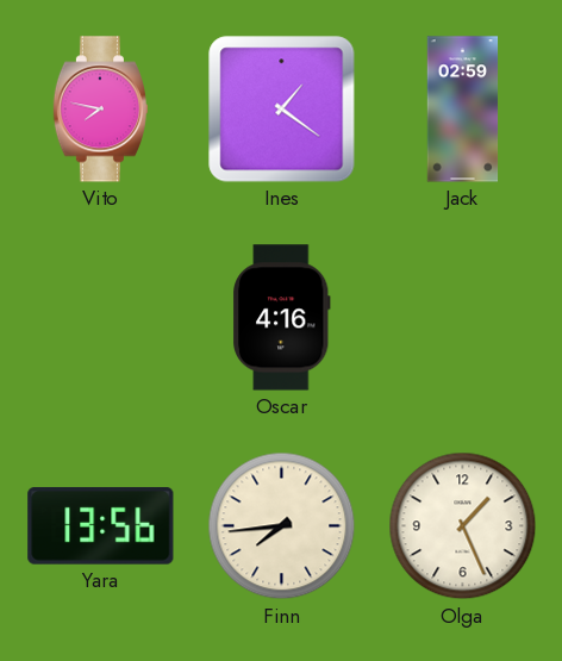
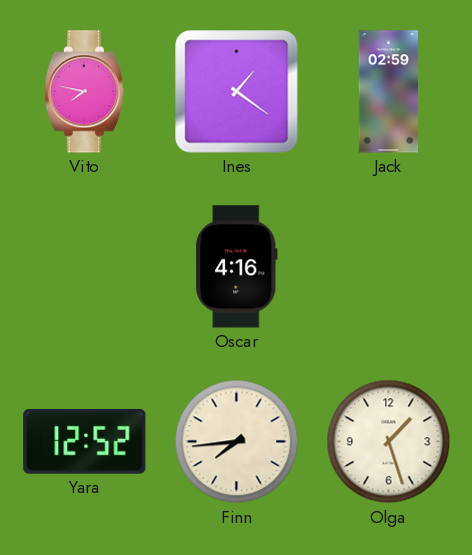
Yara: 13:56 -> 12:52 (85, 441)
Olga: 1:26 -> 1:27 (389, 442)
